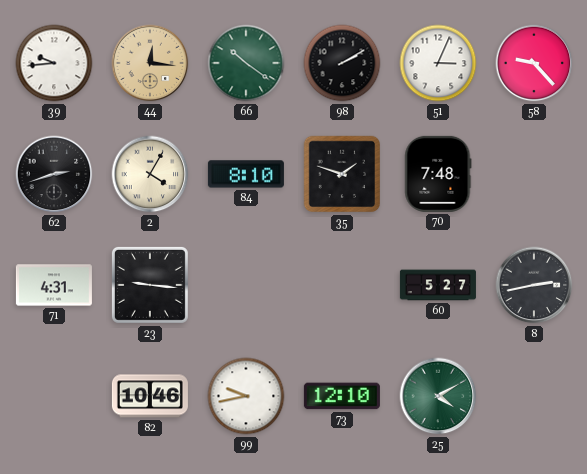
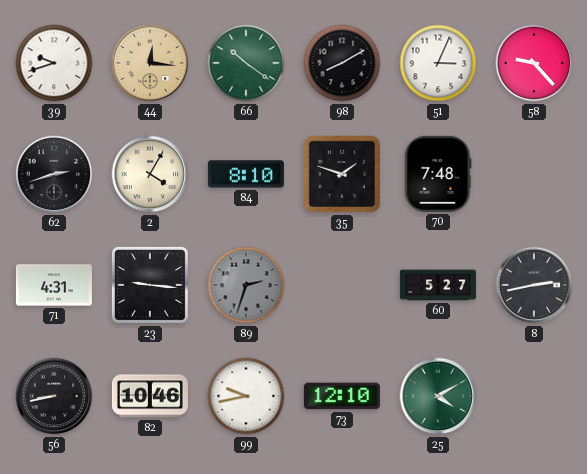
39: 9:44 -> 9:42 (54, 63)
98: 2:10 -> 8:10 (342, 63)
89: none -> 2:33 (246, 285)
56: none -> 8:43 (54, 396)
